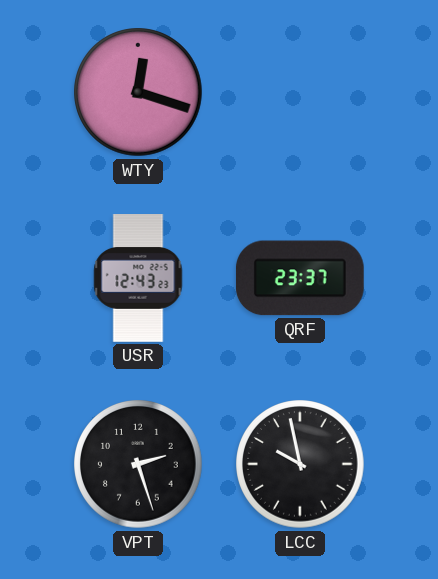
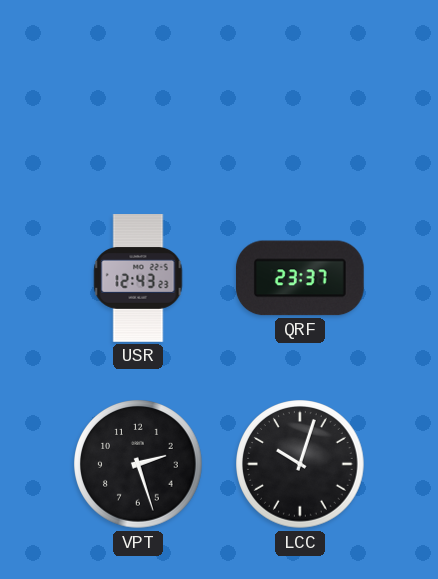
WTY: 12:18 -> none (138, 92)
LCC: 9:58 -> 10:03 (300, 464)
